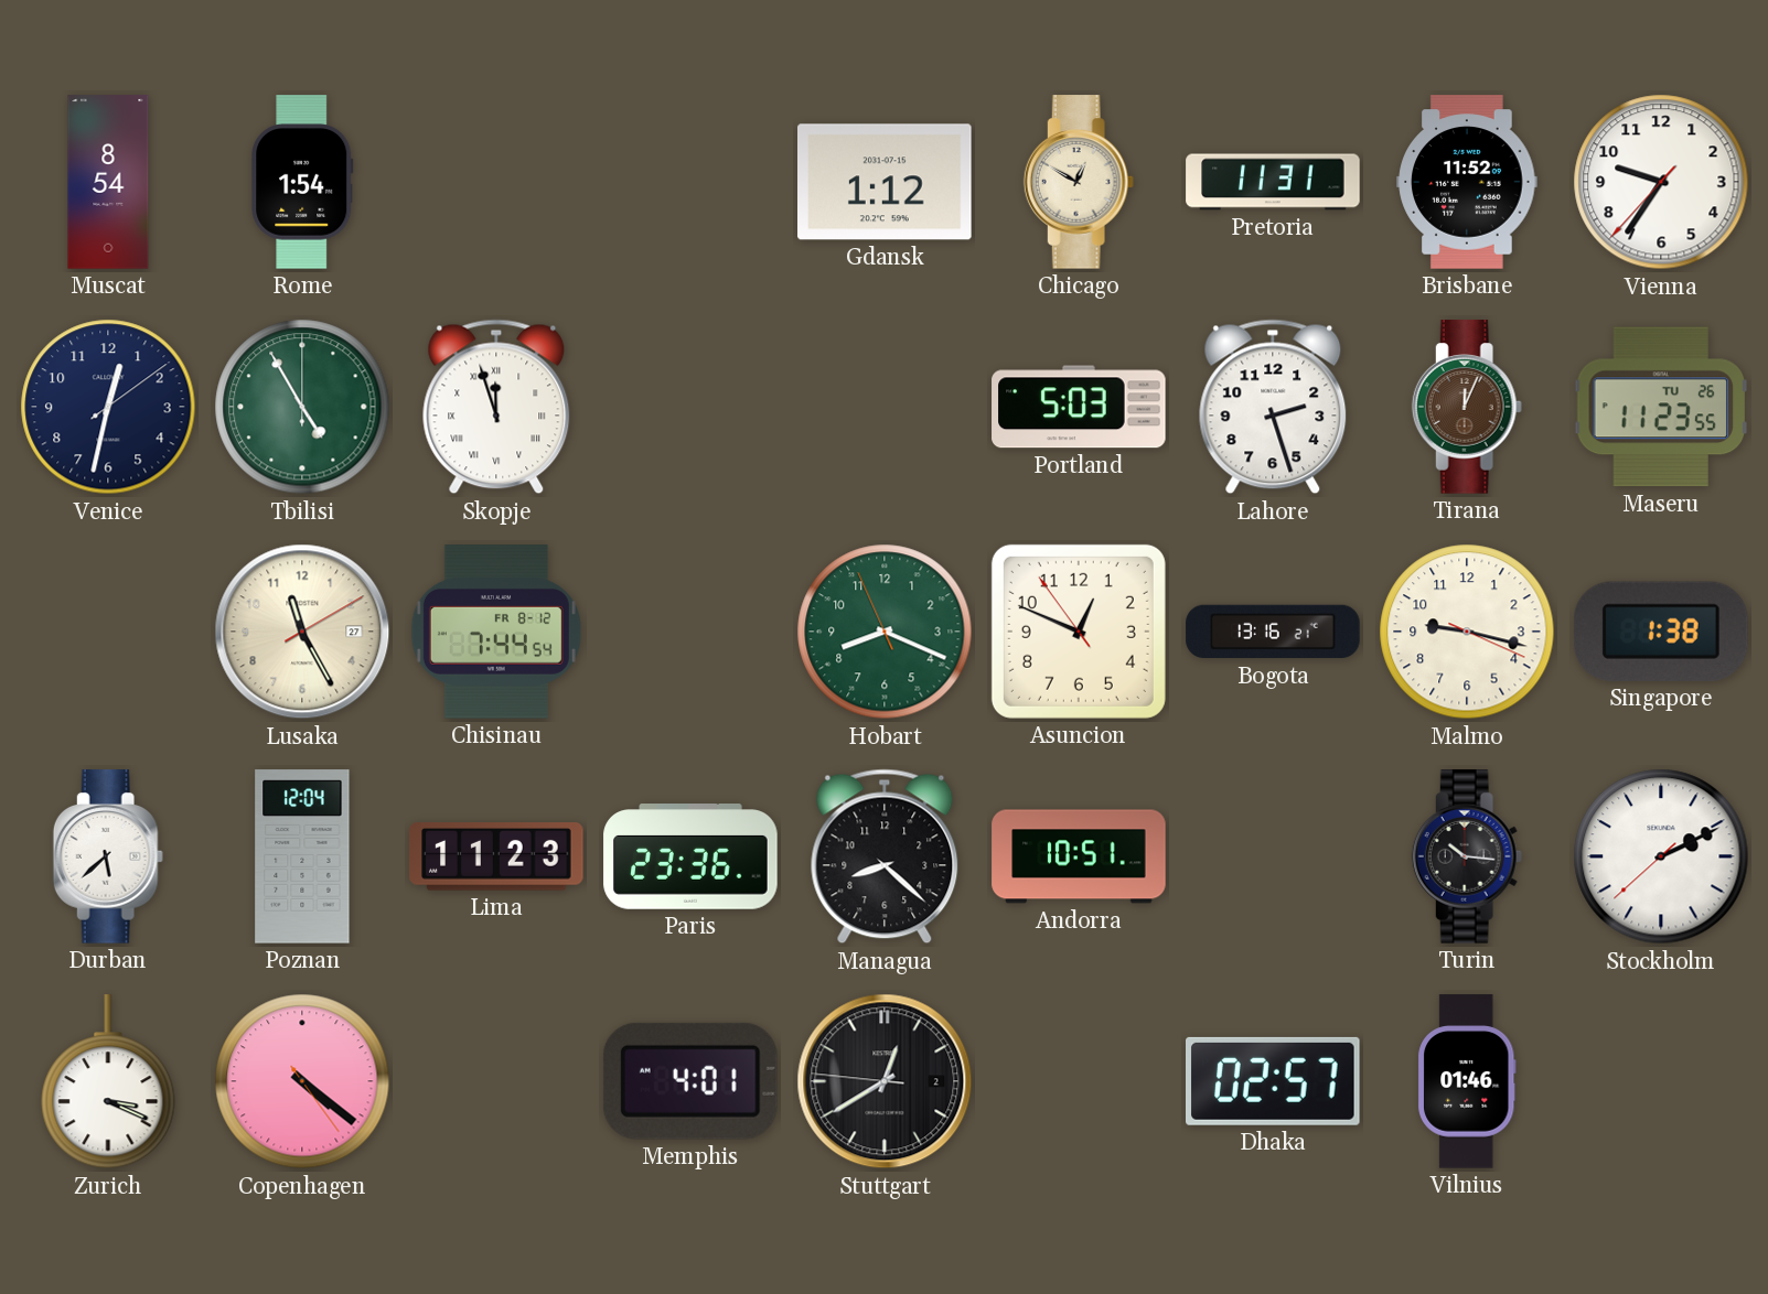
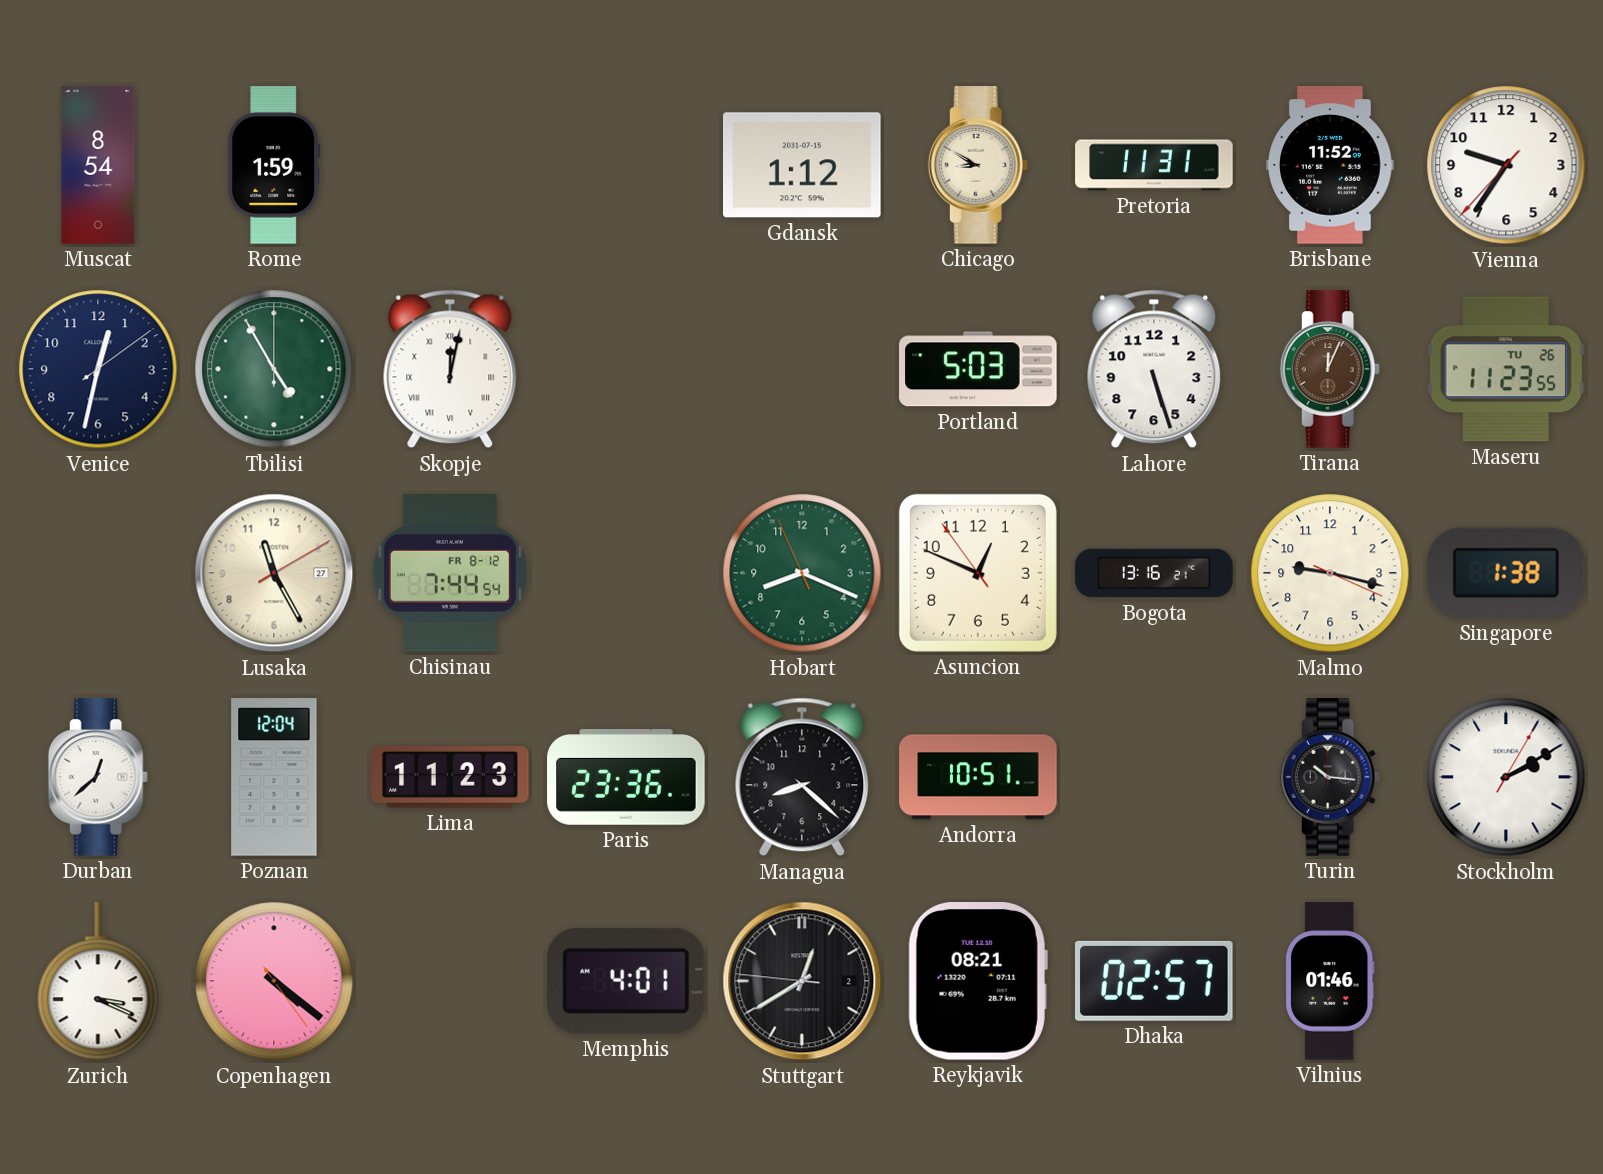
Rome: 1:54 -> 1:59 (274, 165)
Chicago: 12:50 -> 8:50 (978, 165)
Skopje: 11:57 -> 12:02 (450, 369)
Lahore: 2:27 -> 5:27 (1154, 369)
Durban: 5:38 -> 12:38 (98, 777)
Stockholm: 2:10:38 -> 2:10:05 (1506, 777)
Reykjavik: none -> 08:21 (978, 982)
